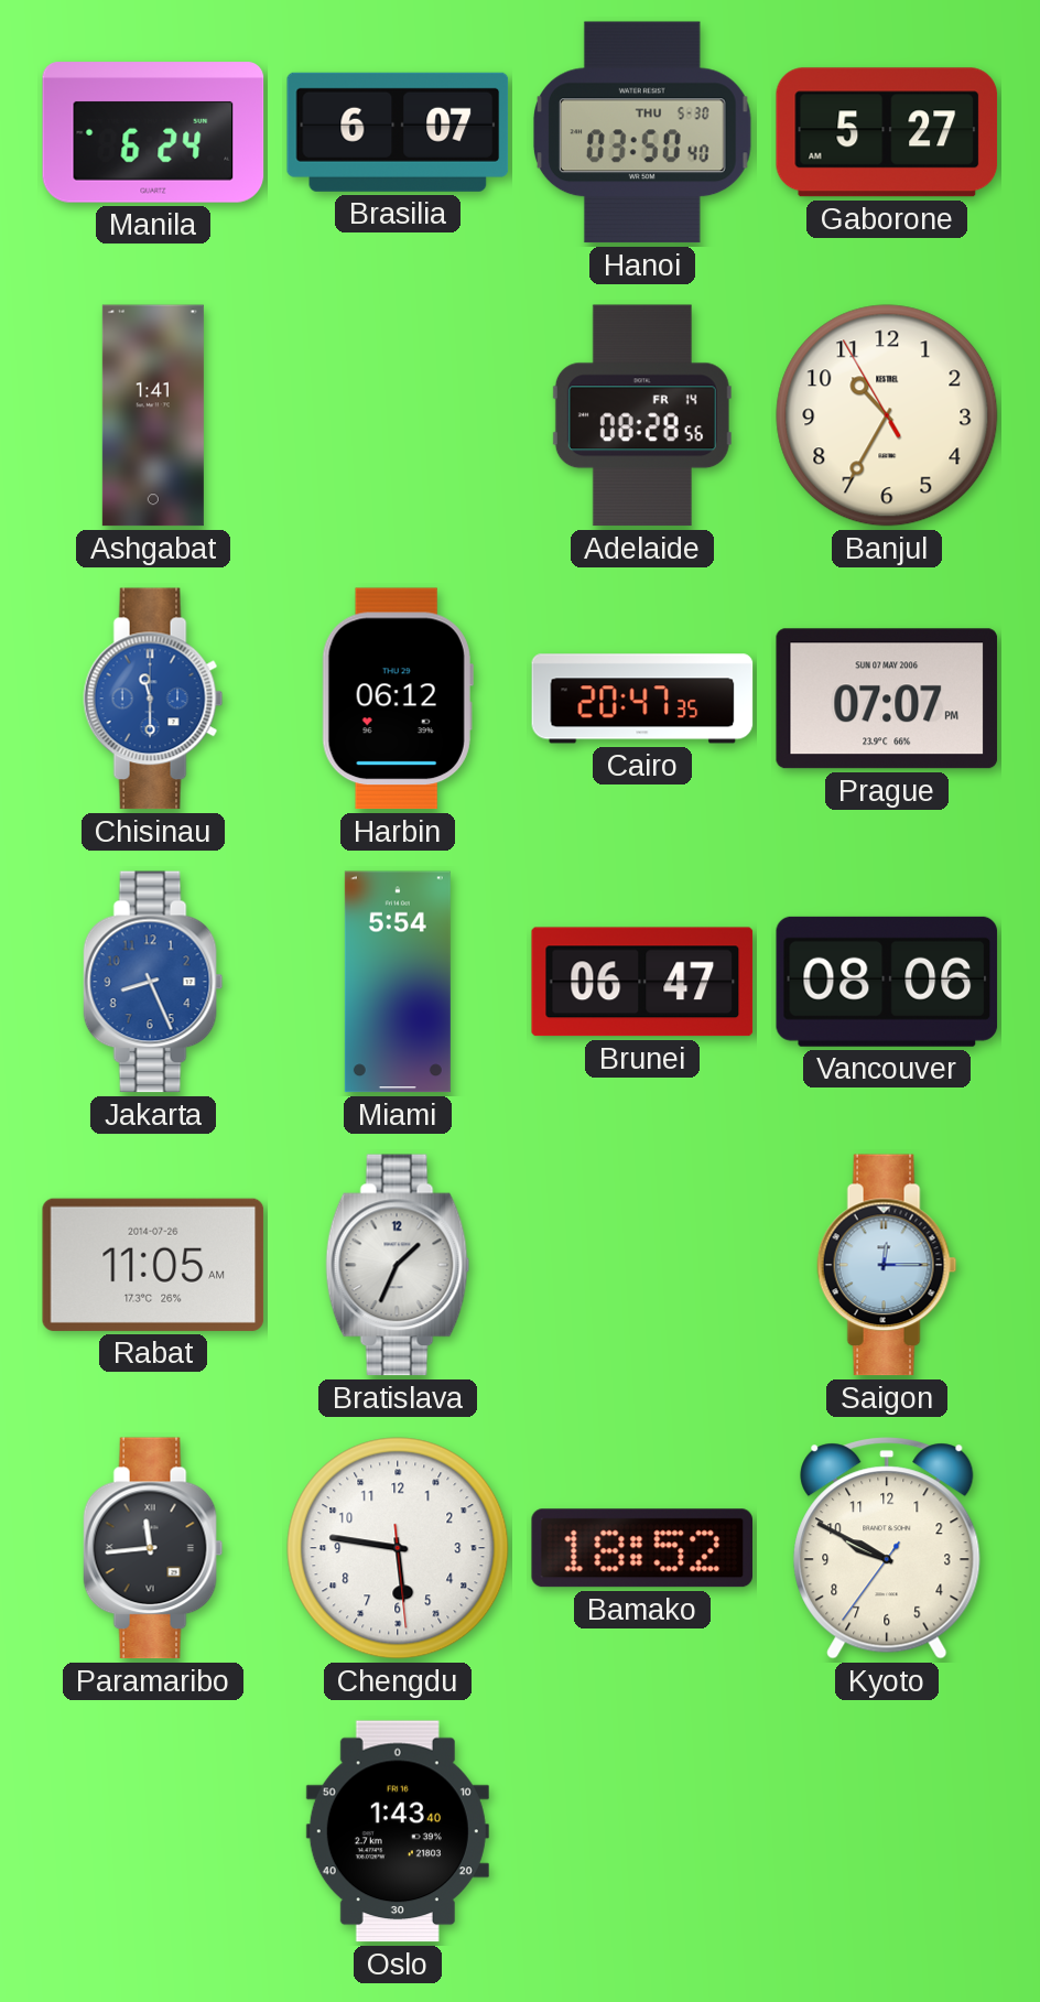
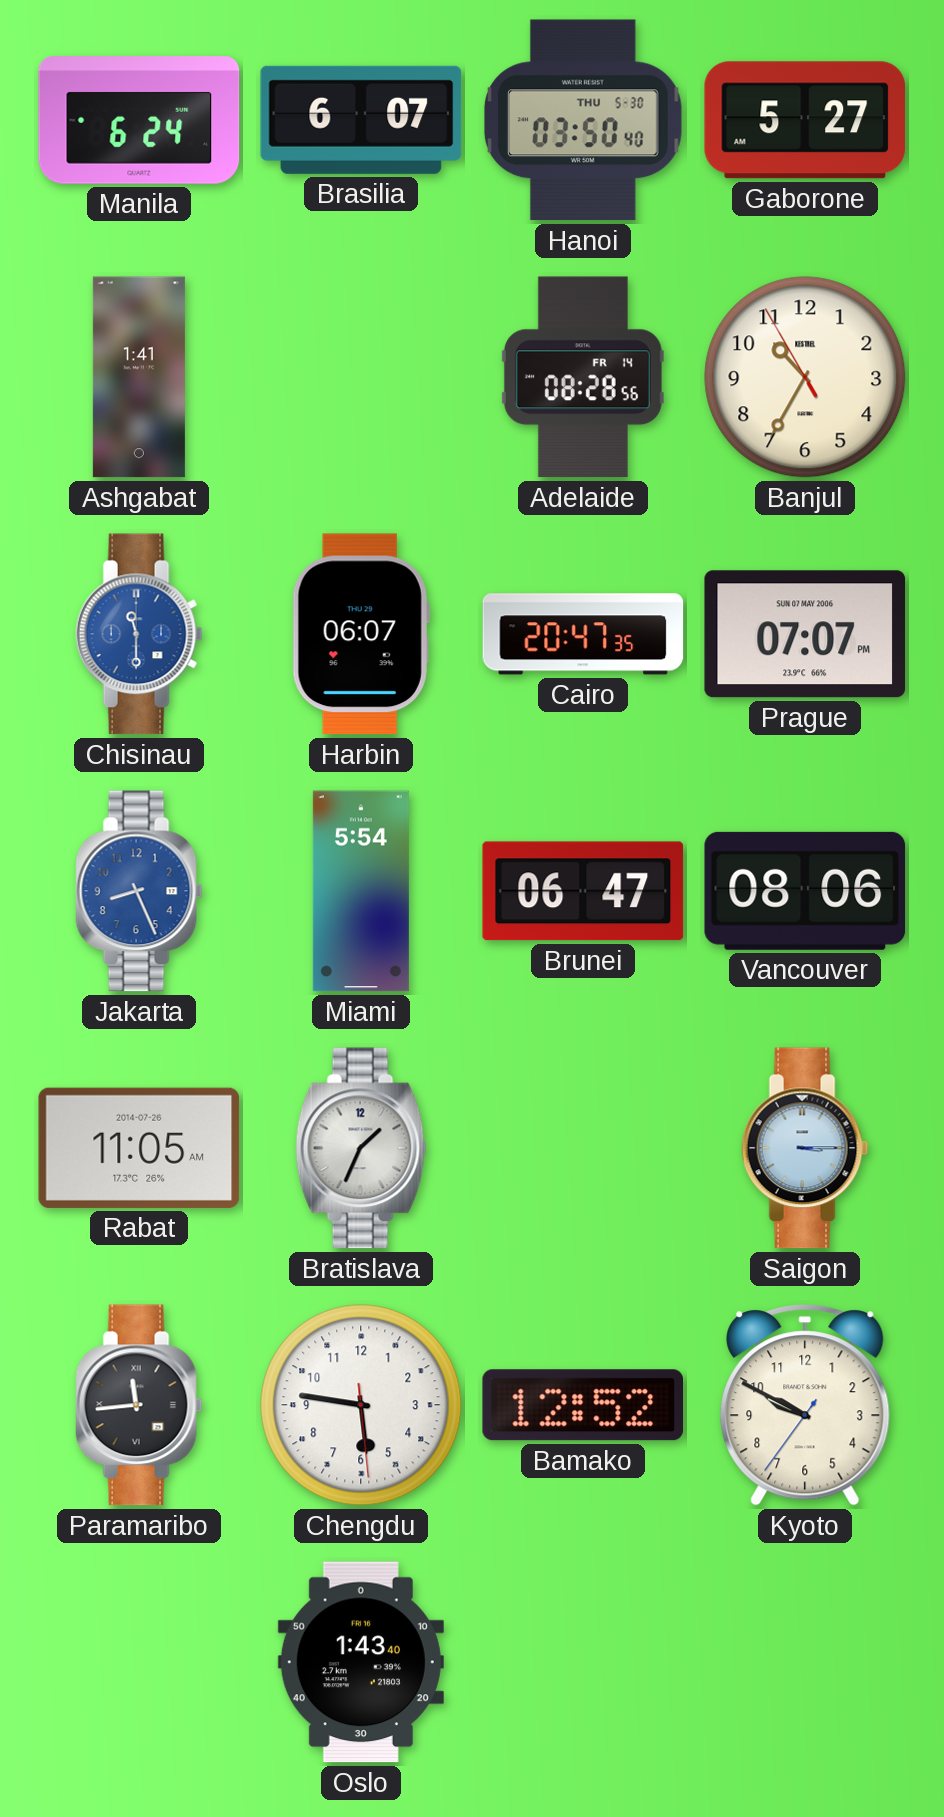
Harbin: 06:12 -> 06:07 (361, 634)
Saigon: 12:15 -> 3:15 (805, 1148)
Bamako: 18:52 -> 12:52 (582, 1405)
